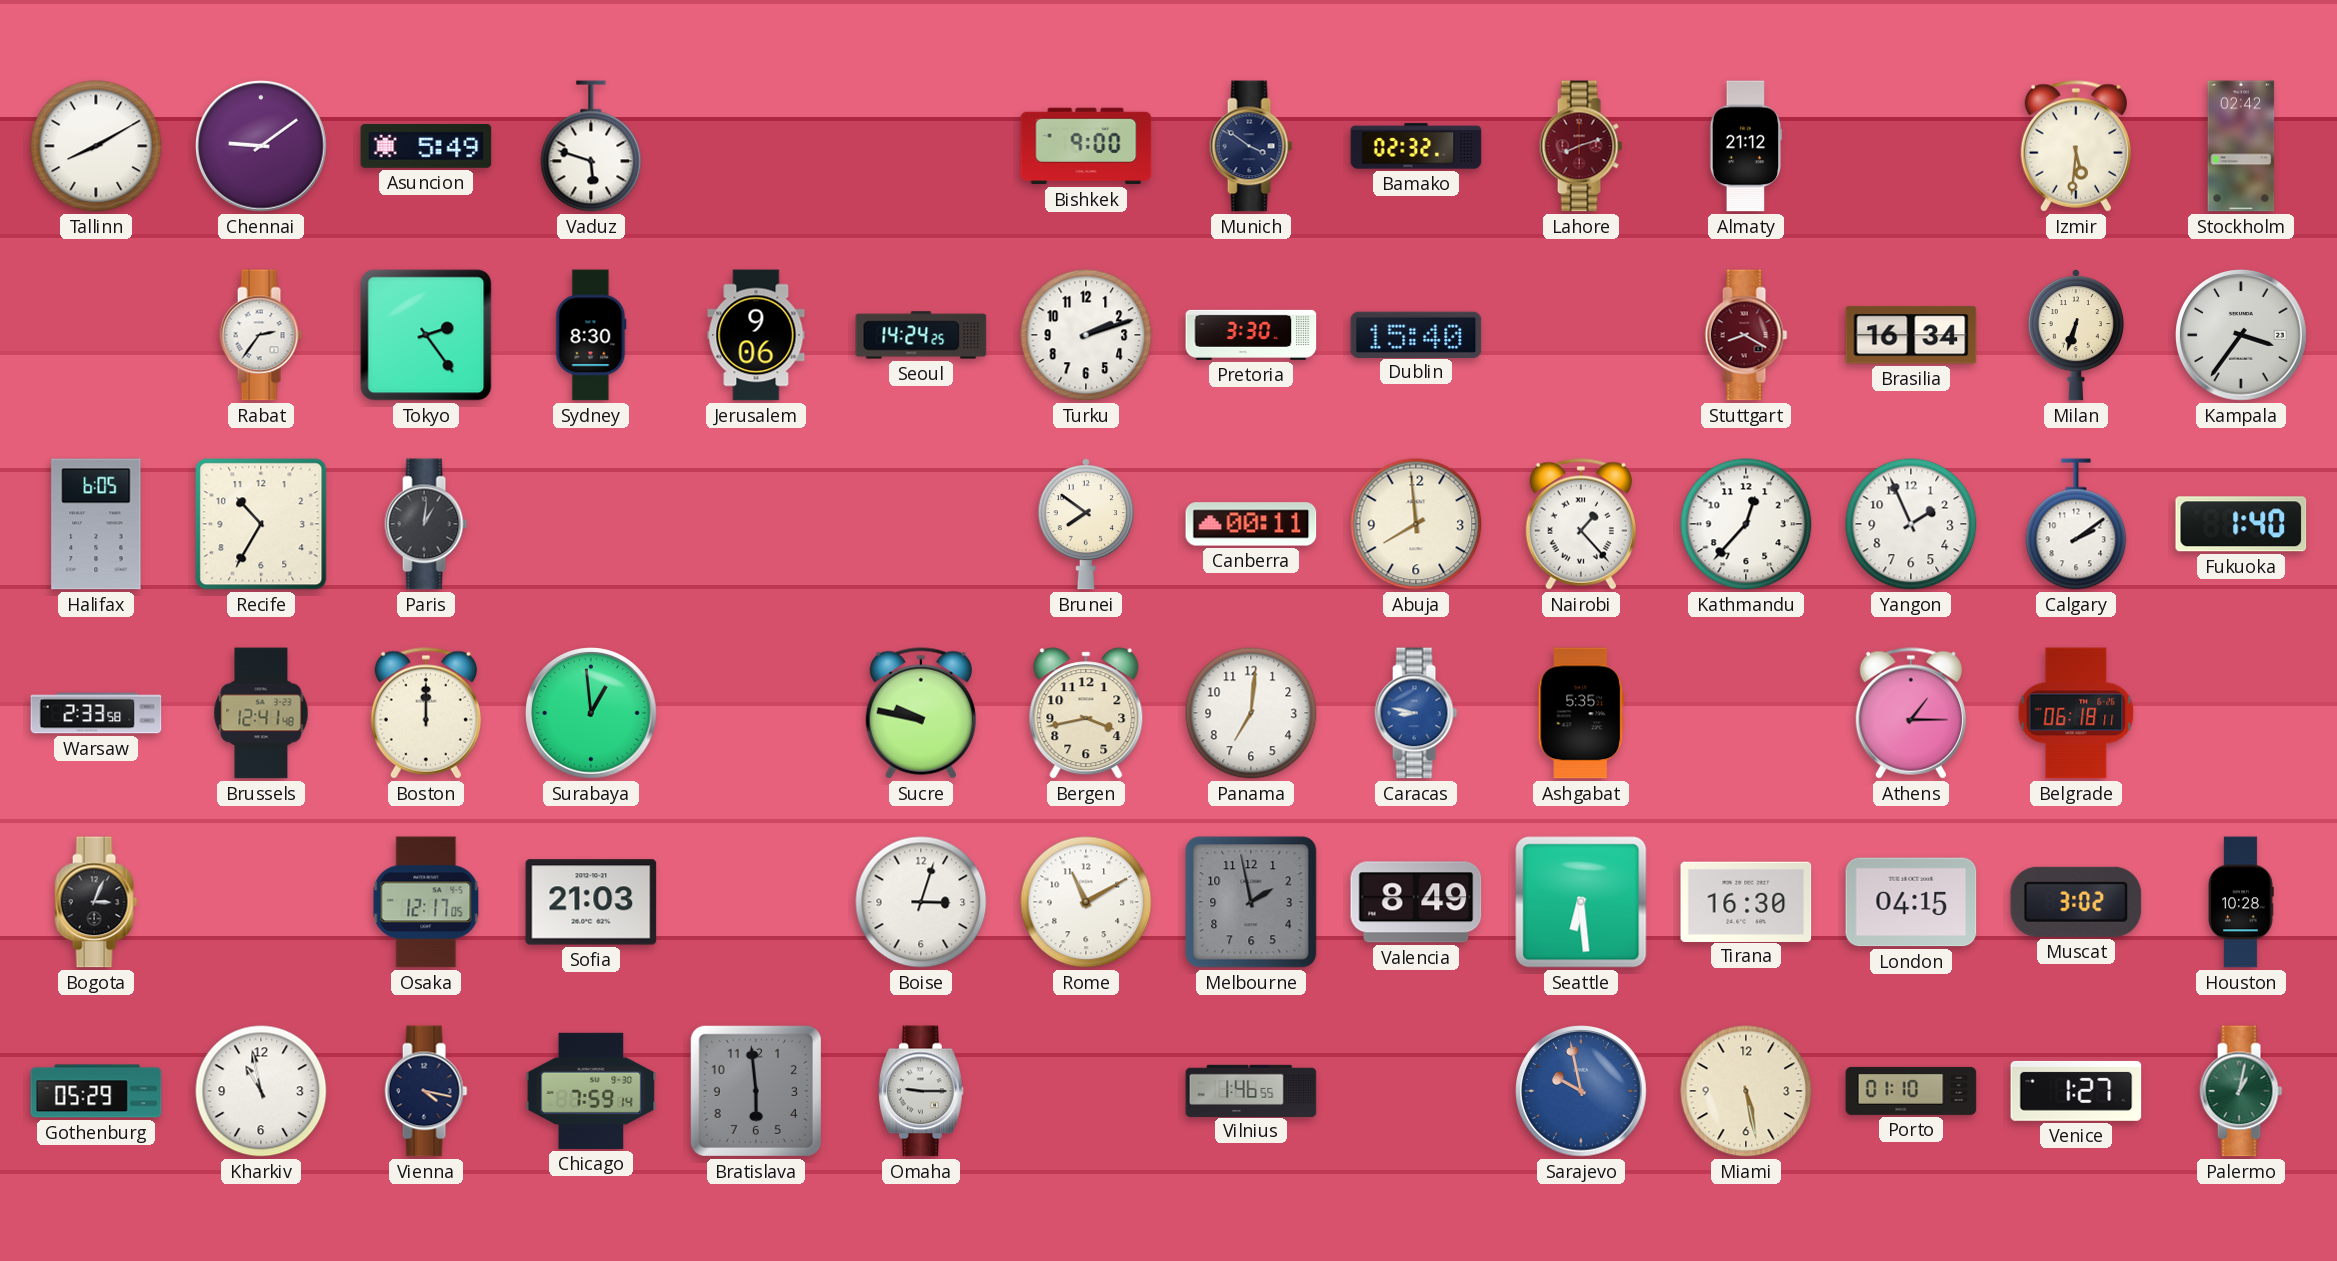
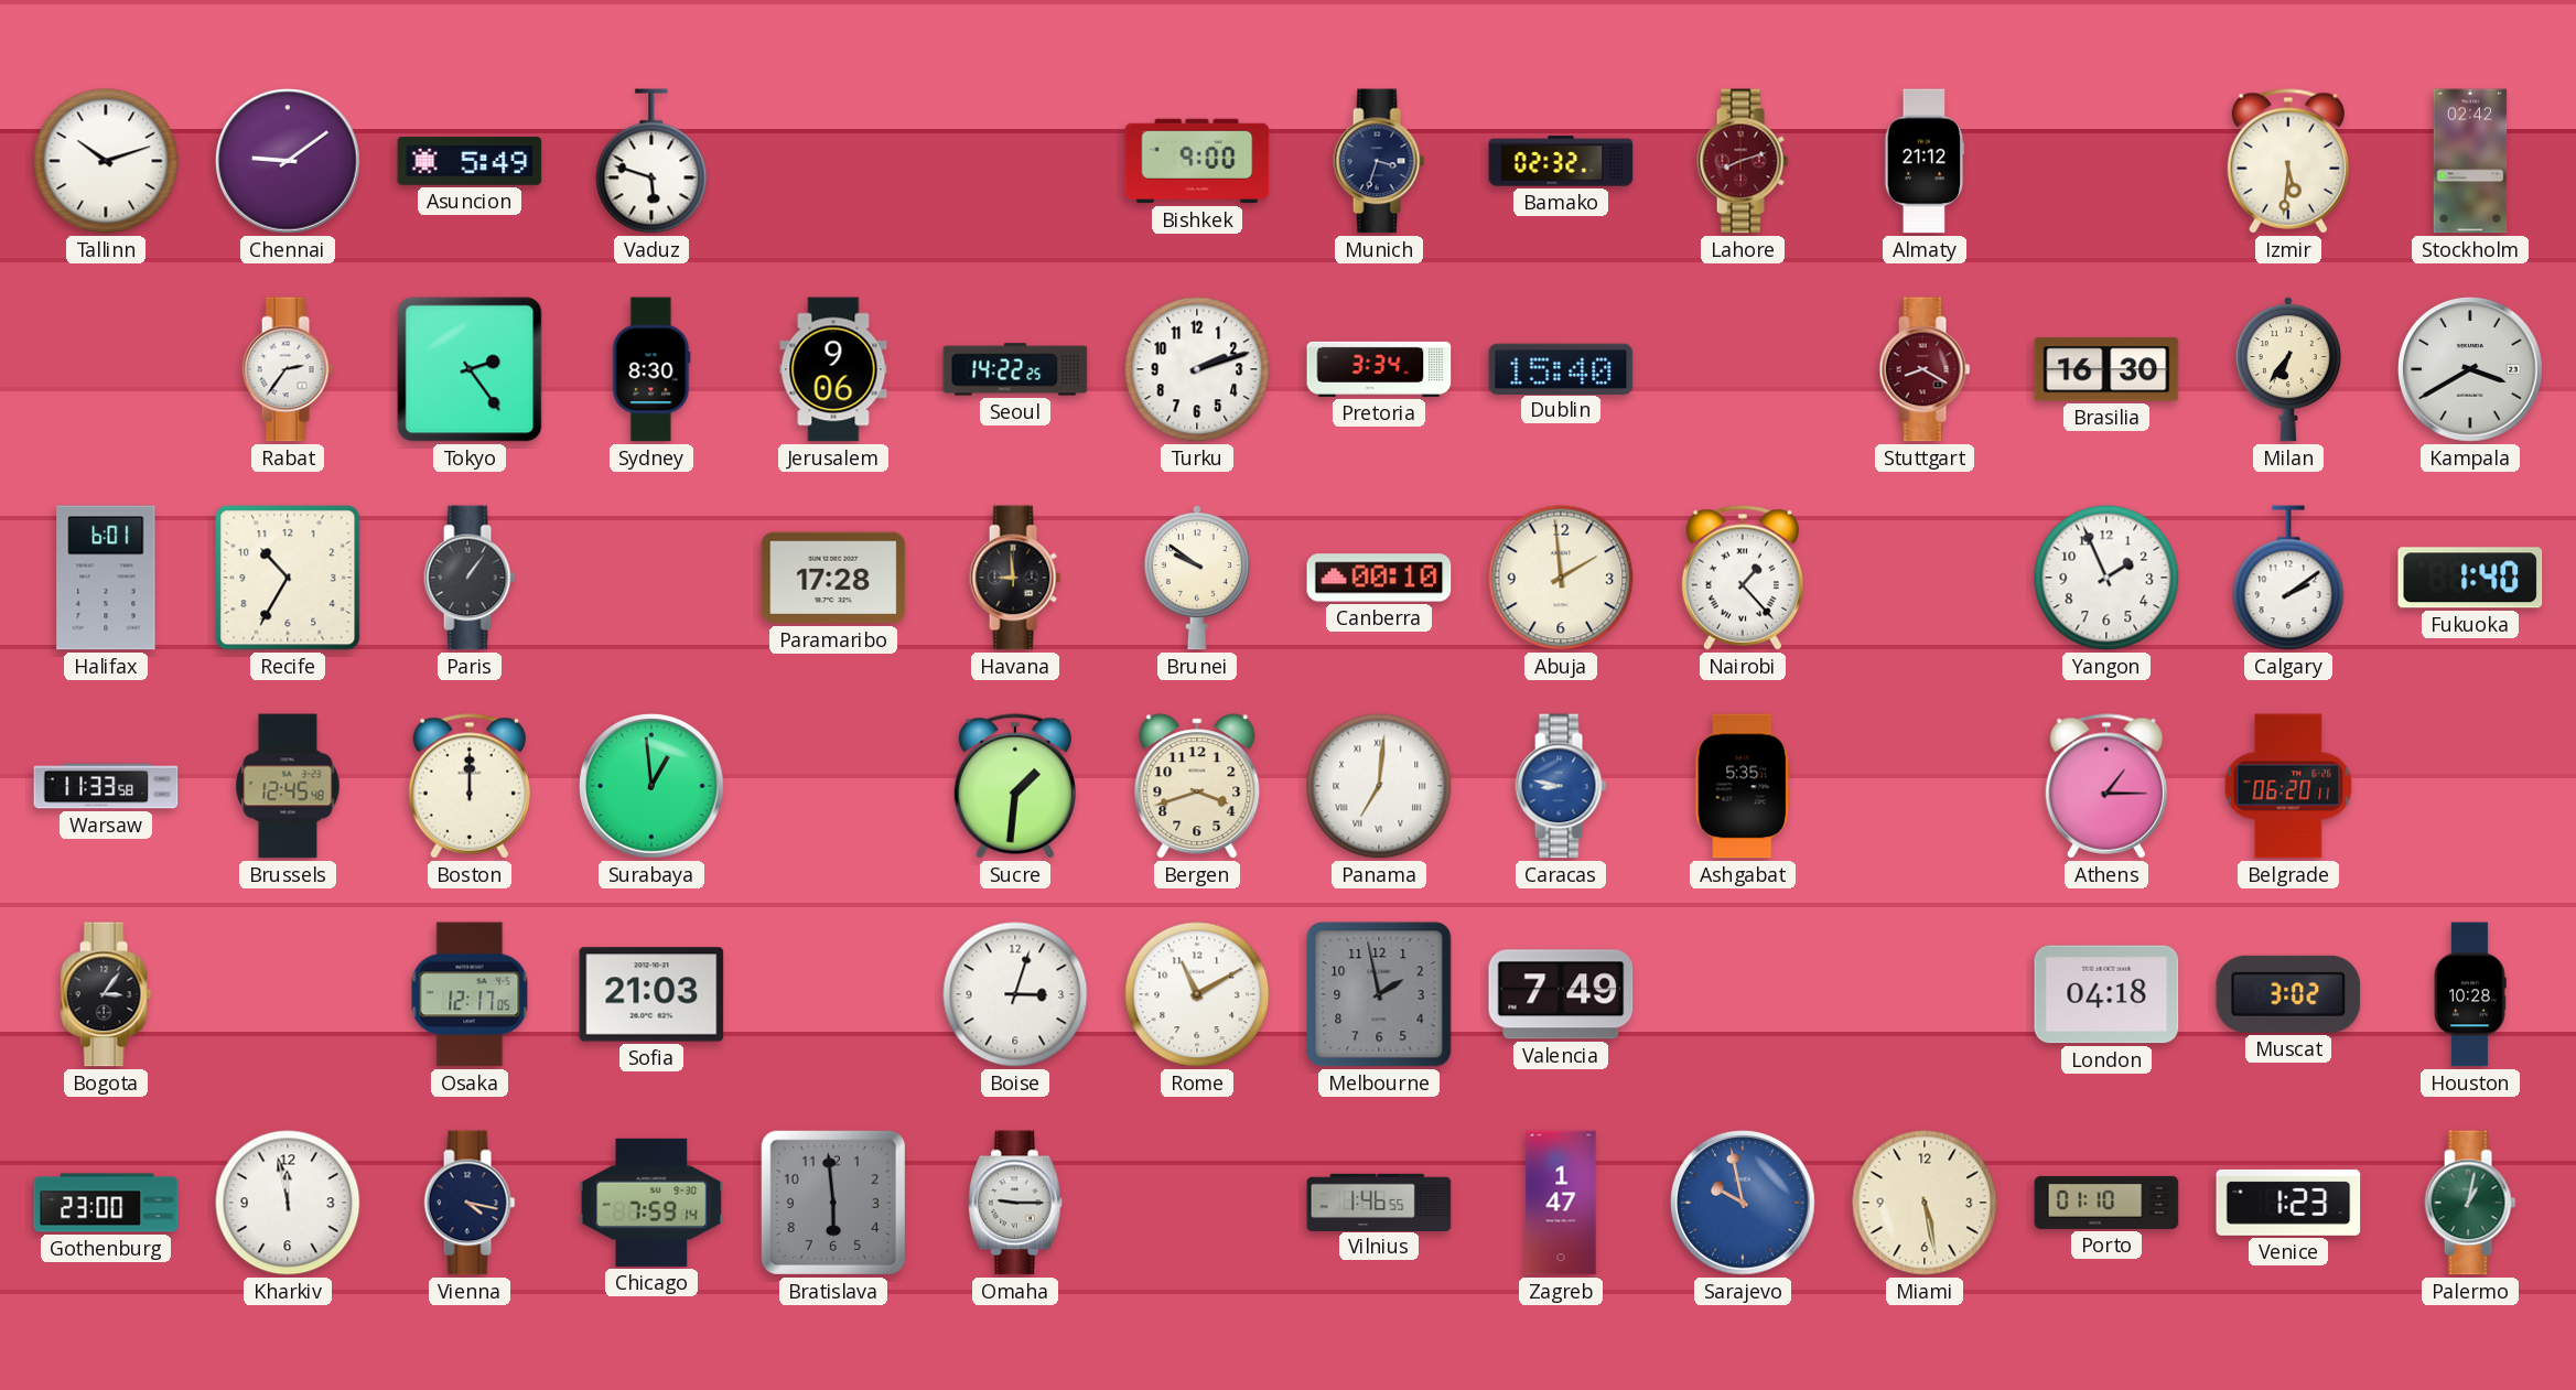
Tallinn: 8:10 -> 10:12 (106, 161)
Munich: 3:51 -> 3:33 (1379, 161)
Seoul: 14:24 -> 14:22 (1015, 369)
Pretoria: 3:30 -> 3:34 (1379, 369)
Brasilia: 16:34 -> 16:30 (2106, 369)
Milan: 6:33 -> 6:36 (2288, 369)
Kampala: 3:36 -> 3:40 (2470, 369)
Halifax: 6:05 -> 6:01 (106, 578)
Paris: 1:01 -> 1:06 (470, 578)
Paramaribo: none -> 17:28 (833, 578)
Havana: none -> 8:59 (1015, 578)
Brunei: 7:51 -> 9:51 (1197, 578)
Canberra: 00:11 -> 00:10 (1379, 578)
Abuja: 7:59 -> 1:59 (1561, 578)
Kathmandu: 12:37 -> none (1746, 524)
Warsaw: 2:33 -> 11:33 (106, 786)
Brussels: 12:41 -> 12:45 (288, 786)
Sucre: 9:47 -> 1:31 (1015, 786)
Bergen: 3:43 -> 3:42 (1197, 786)
Panama numerals: Arabic -> Roman (1379, 786)
Belgrade: 06:18 -> 06:20 (2288, 786)
Bogota: 3:04 -> 3:06 (106, 994)
Valencia: 8:49 -> 7:49 (1561, 994)
Seattle: 6:29 -> none (1581, 902)
Tirana: 16:30 -> none (1746, 901)
London: 04:15 -> 04:18 (2106, 994)
Gothenburg: 05:29 -> 23:00 (106, 1203)
Kharkiv: 10:58 -> 11:58 (288, 1203)
Zagreb: none -> 1:47 (1561, 1203)
Venice: 1:27 -> 1:23 (2288, 1203)
